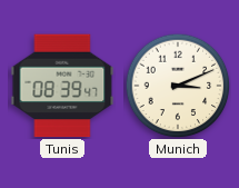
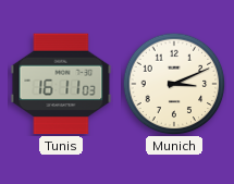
Tunis: 08:39 -> 16:11 (61, 84)
